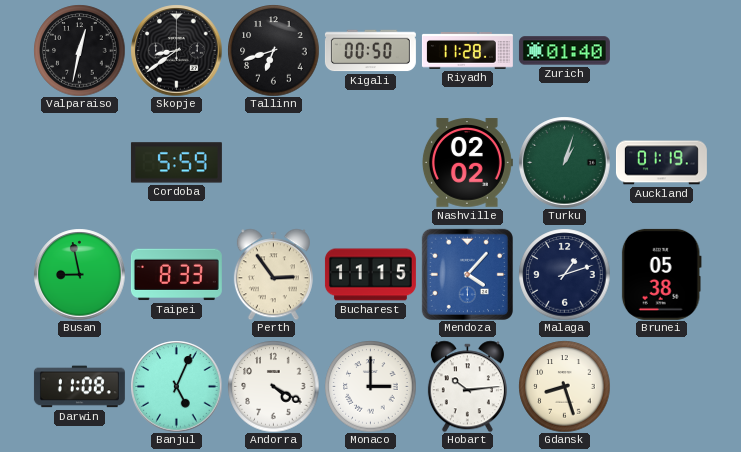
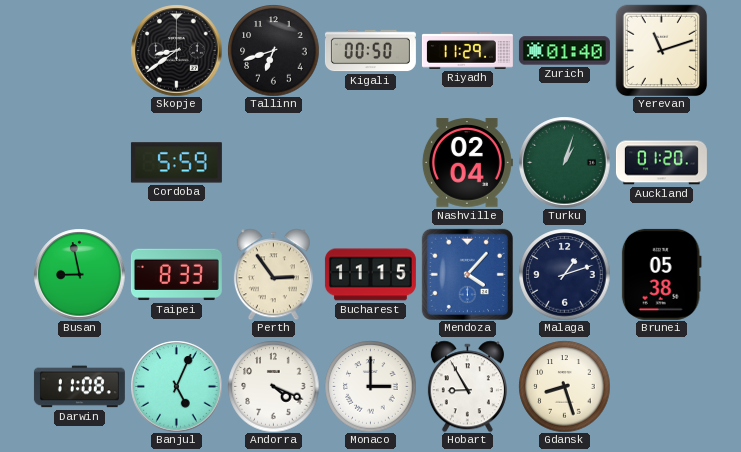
Valparaiso: 12:32 -> none (79, 50)
Riyadh: 11:28 -> 11:29 (467, 51)
Yerevan: none -> 11:12 (661, 50)
Nashville: 02:02 -> 02:04 (467, 163)
Auckland: 01:19 -> 01:20 (661, 163)
Andorra: 4:20 -> 4:19 (273, 386)
Hobart: 10:14 -> 8:55 (467, 386)
